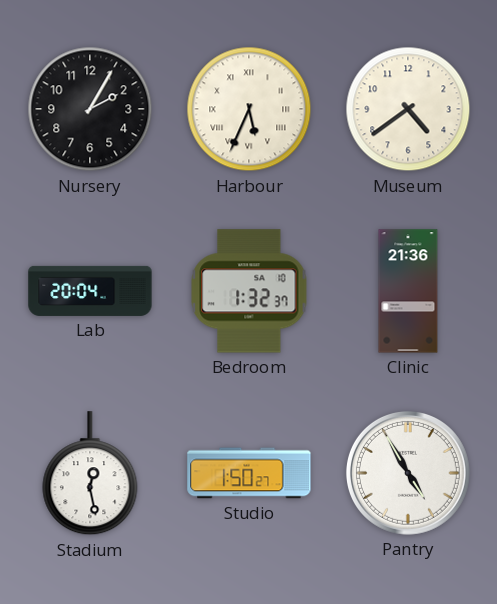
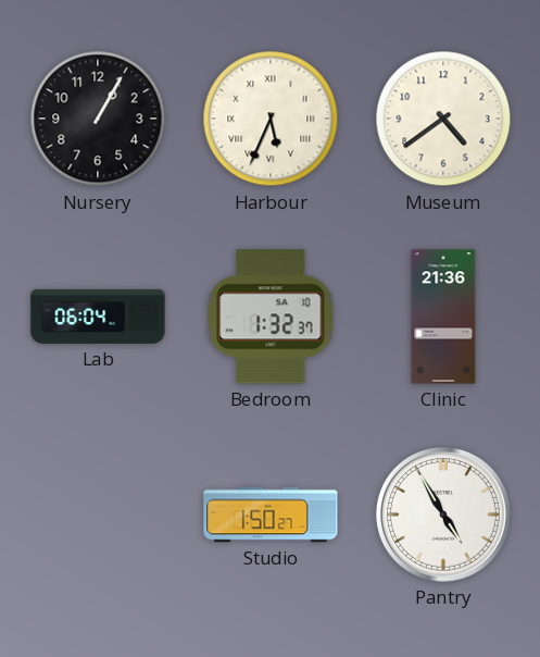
Nursery: 2:05 -> 1:05 (98, 119)
Lab: 20:04 -> 06:04 (98, 317)
Stadium: 12:28 -> none (90, 474)
